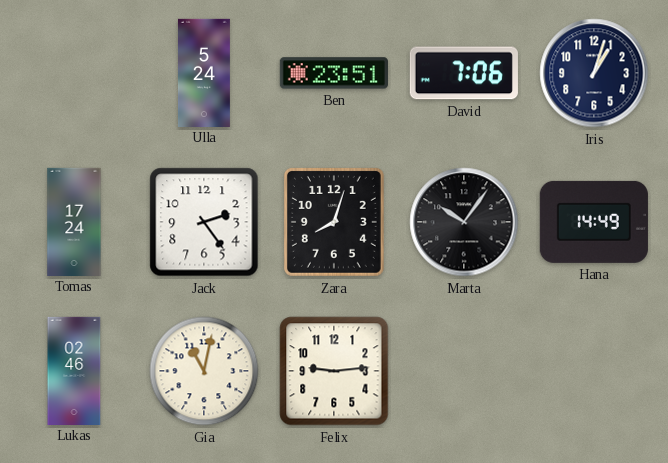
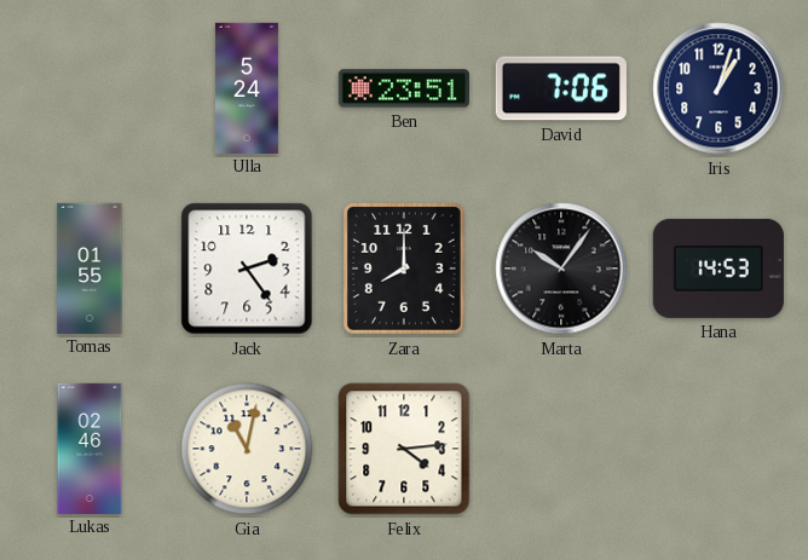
Tomas: 17:24 -> 01:55 (90, 267)
Zara: 8:03 -> 8:00 (404, 269)
Hana: 14:49 -> 14:53 (718, 269)
Felix: 9:14 -> 4:14 (404, 449)
